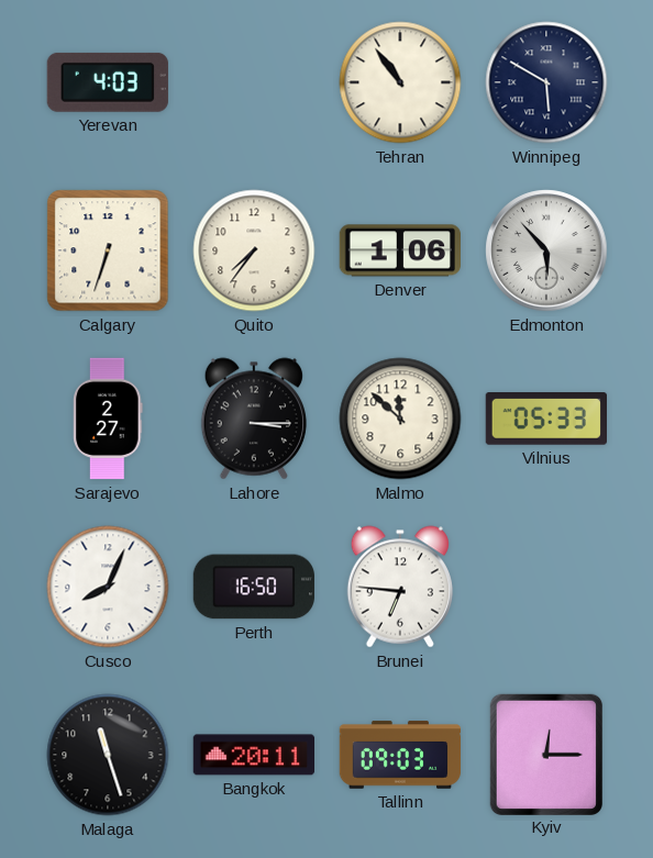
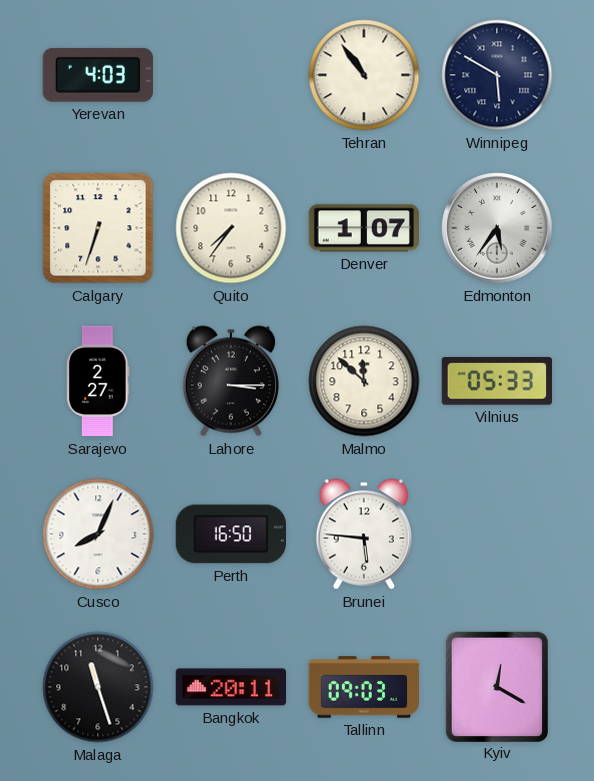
Denver: 1:06 -> 1:07 (363, 228)
Edmonton: 5:53 -> 5:36 (497, 228)
Brunei: 6:46 -> 5:46 (364, 534)
Kyiv: 12:15 -> 12:20 (496, 686)
